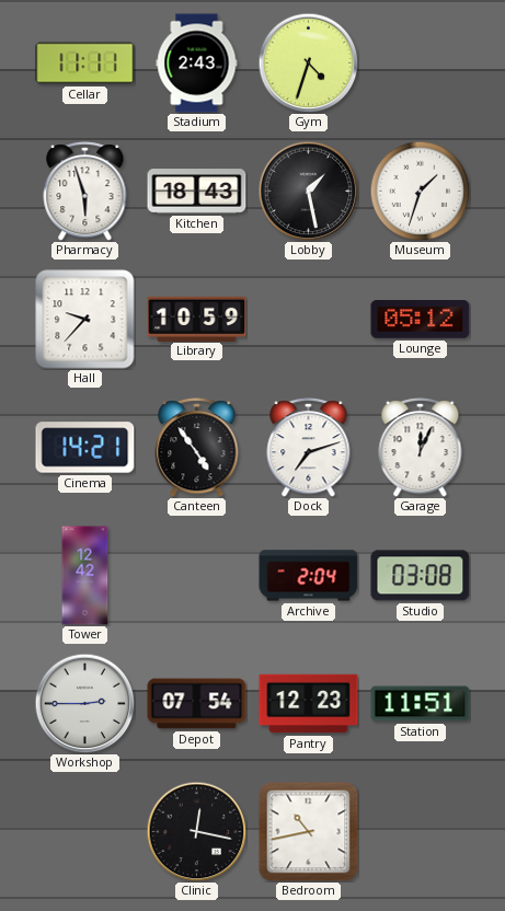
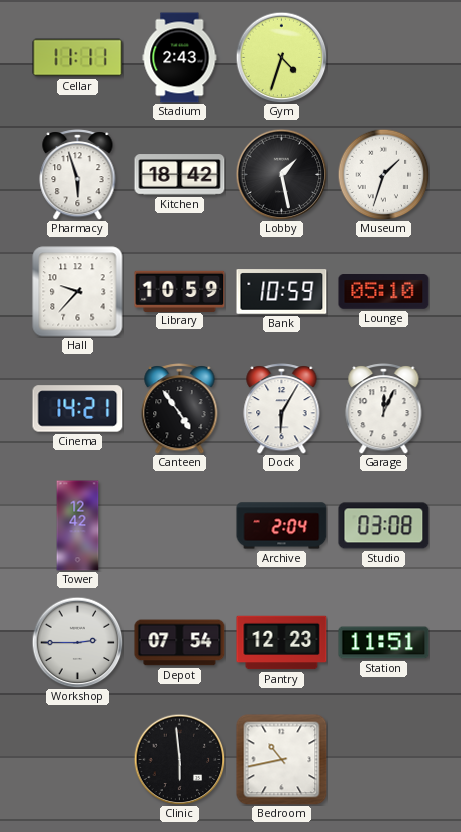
Kitchen: 18:43 -> 18:42 (180, 175)
Bank: none -> 10:59 (282, 292)
Lounge: 05:12 -> 05:10 (384, 292)
Dock: 7:12 -> 6:05 (282, 409)
Clinic: 12:17 -> 5:59 (179, 759)
